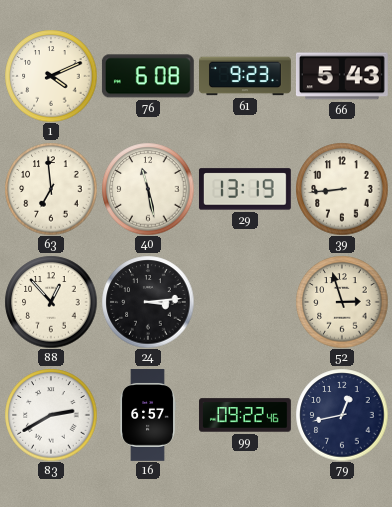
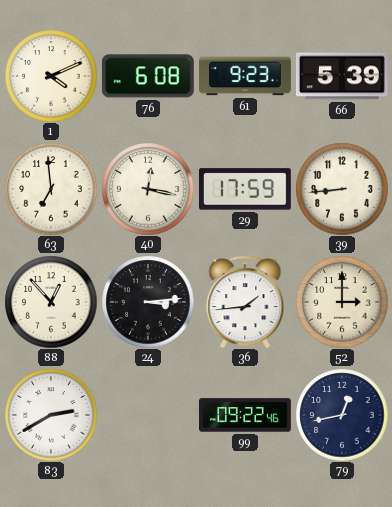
66: 5:43 -> 5:39 (342, 76)
40: 11:28 -> 12:17 (148, 189)
29: 13:19 -> 17:59 (245, 189)
36: none -> 1:44 (245, 302)
52: 2:57 -> 3:00 (342, 302)
16: 6:57 -> none (148, 416)
